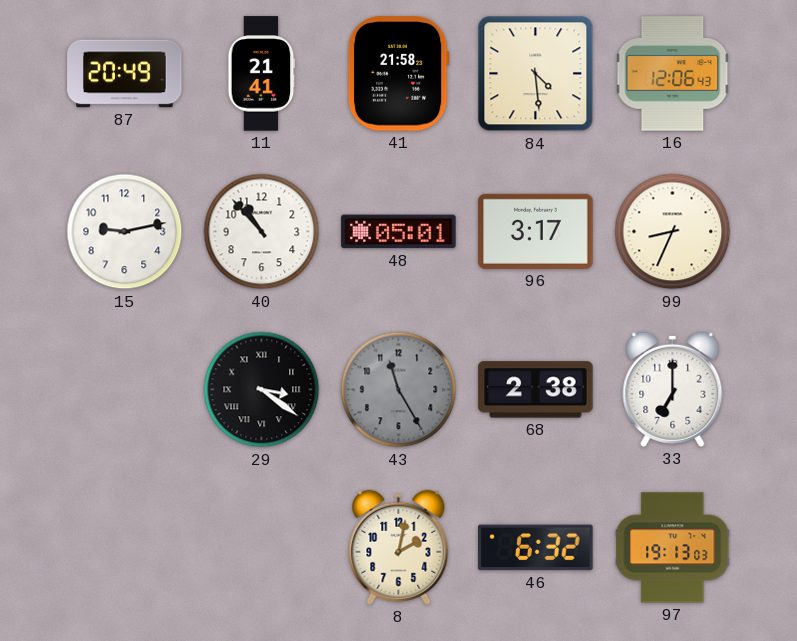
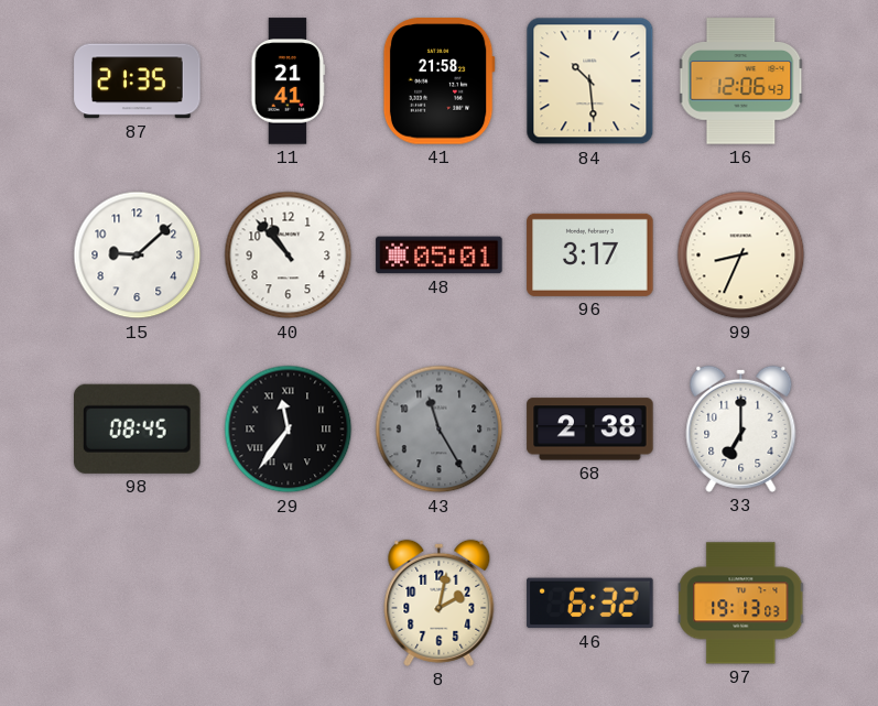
87: 20:49 -> 21:35 (138, 82)
84: 4:29 -> 10:29 (590, 82)
15: 9:13 -> 9:08 (138, 256)
98: none -> 08:45 (138, 428)
29: 3:21 -> 11:36 (289, 430)
